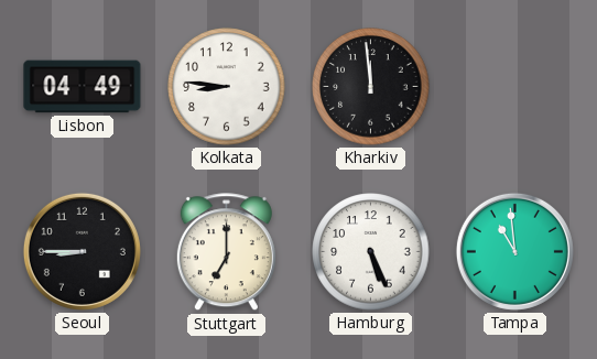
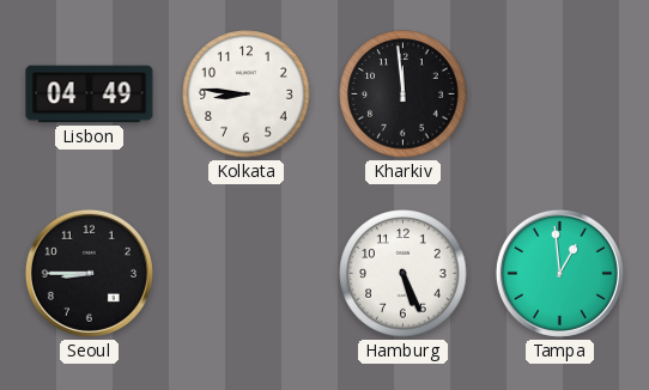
Stuttgart: 7:00 -> none (226, 252)
Tampa: 10:59 -> 12:59 (559, 273)
